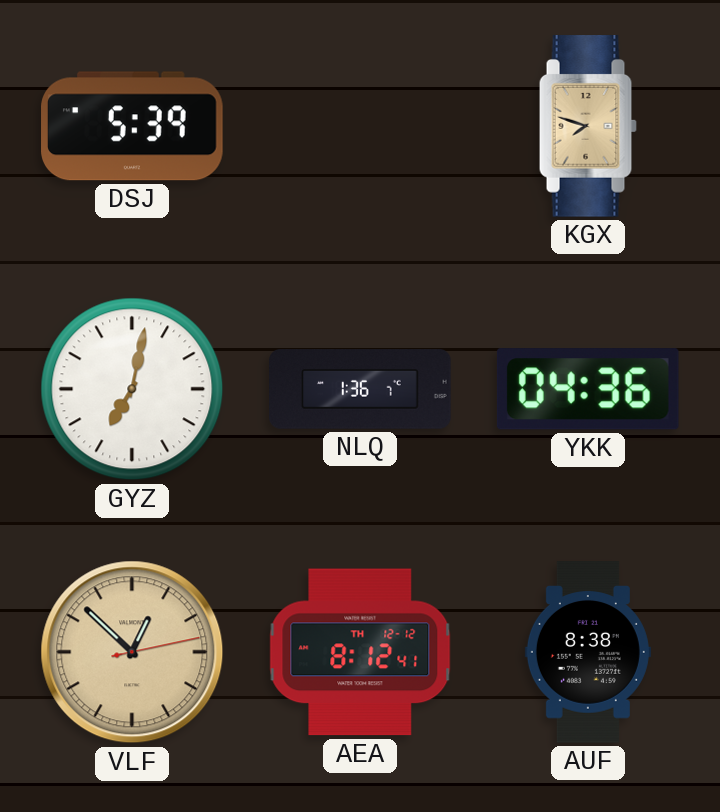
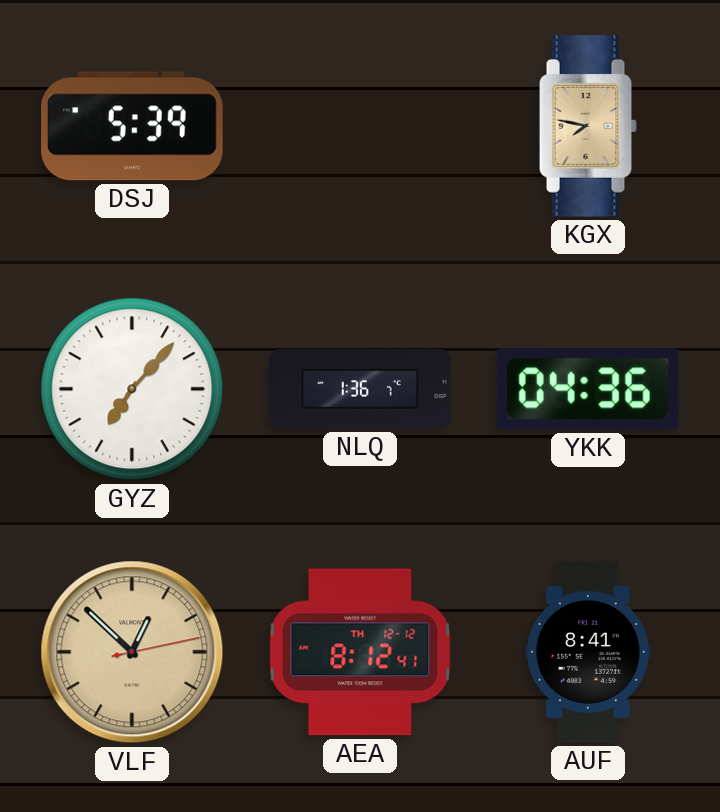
KGX: 7:48 -> 7:47 (588, 126)
GYZ: 7:02 -> 7:07 (132, 389)
AUF: 8:38 -> 8:41 (588, 652)
